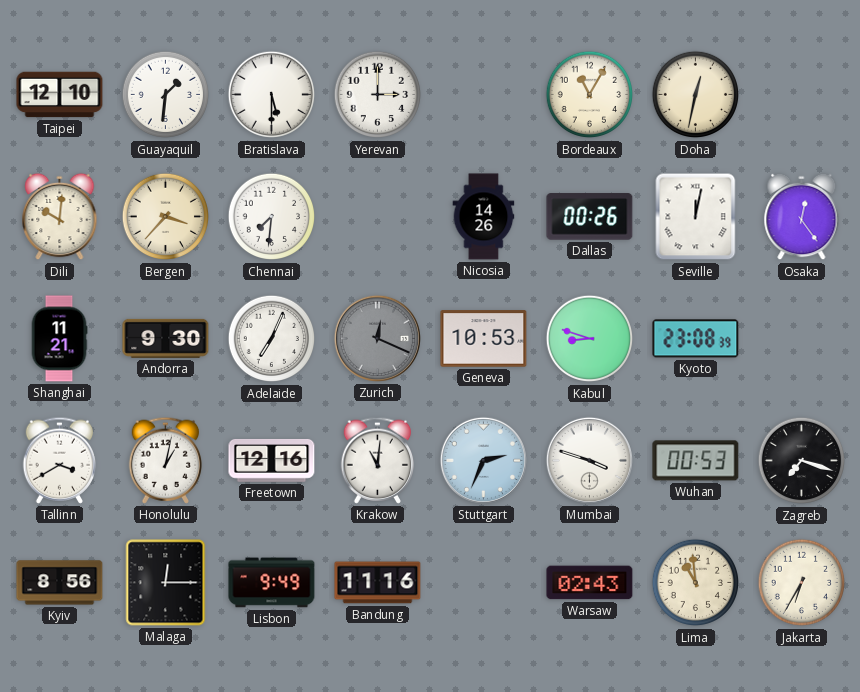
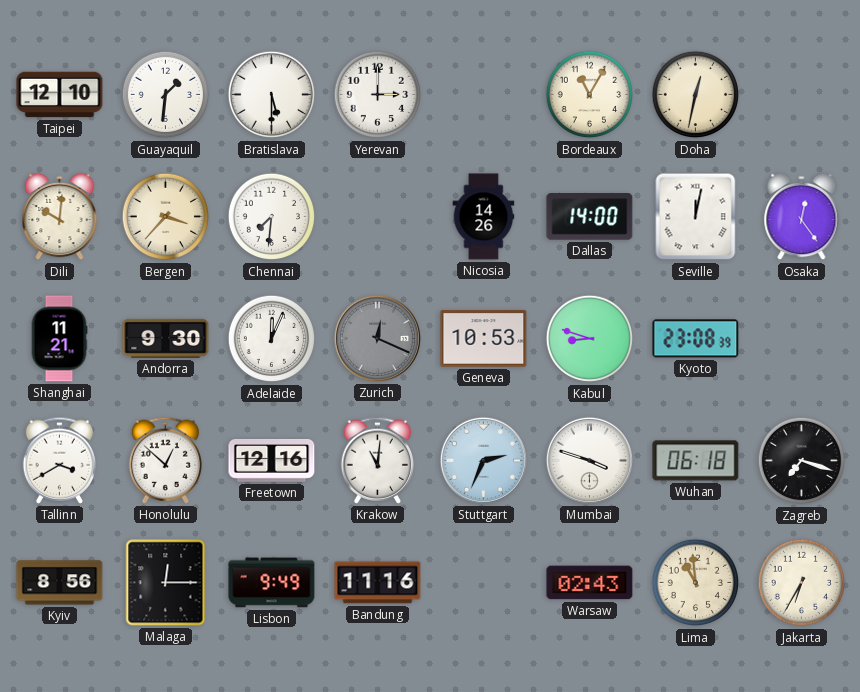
Dallas: 00:26 -> 14:00 (590, 217)
Adelaide: 7:04 -> 12:04 (272, 339)
Honolulu: 1:02 -> 12:52 (166, 460)
Wuhan: 00:53 -> 06:18 (696, 461)
